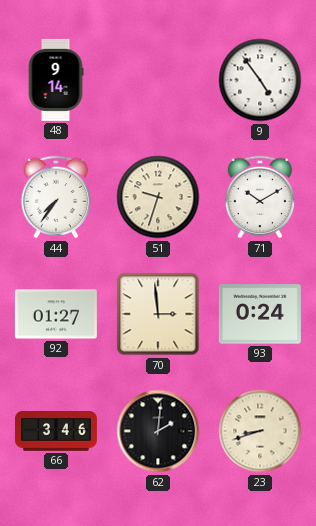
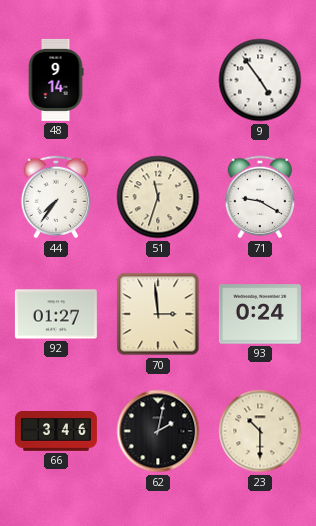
51: 9:33 -> 11:33 (158, 197)
71: 10:10 -> 9:20 (260, 197)
62: 2:01 -> 2:02 (158, 431)
23: 8:42 -> 10:30 (260, 431)
